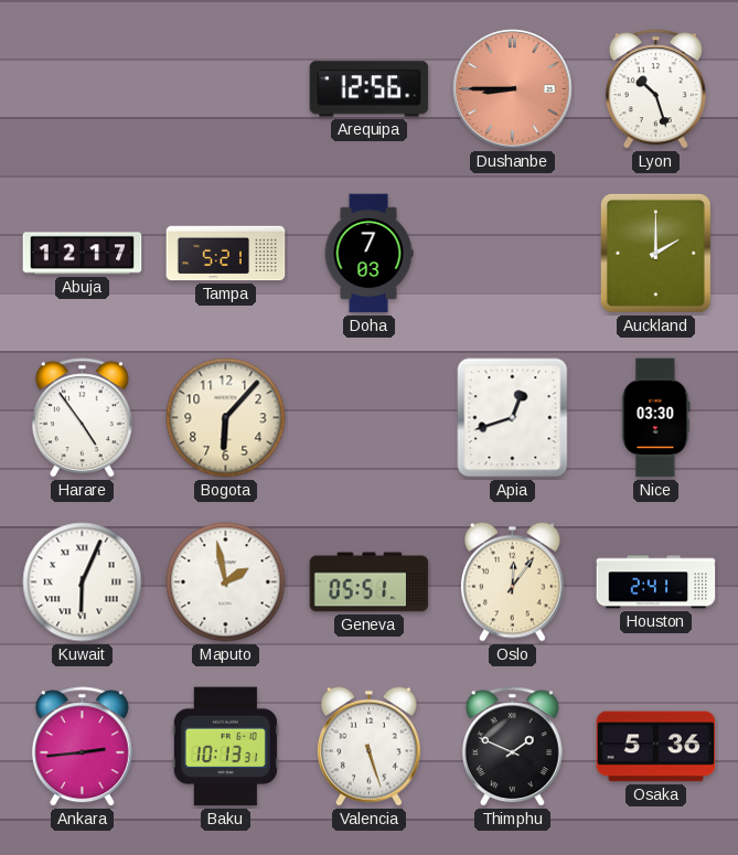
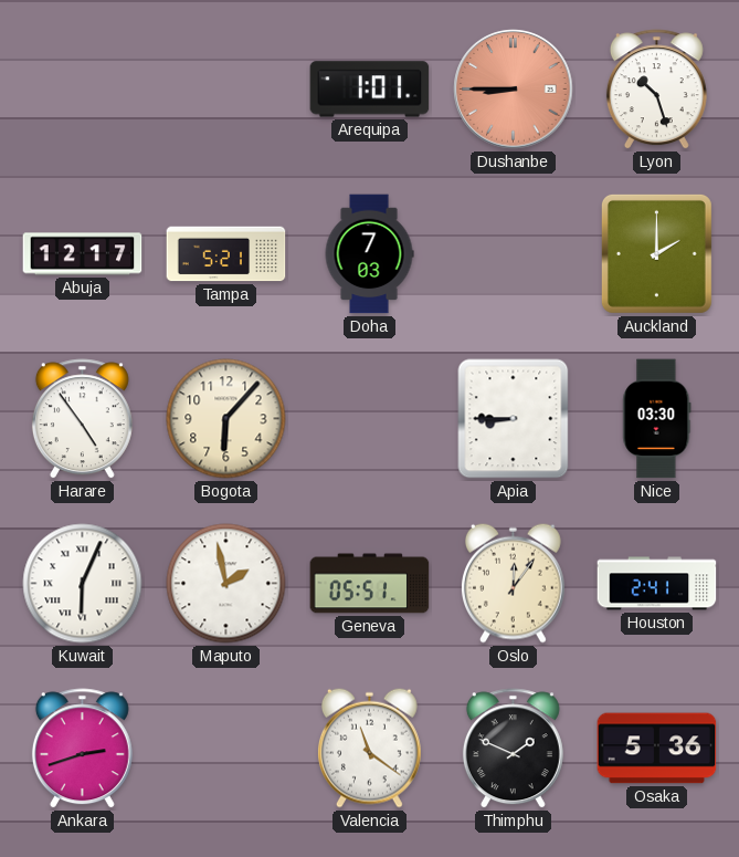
Arequipa: 12:56 -> 1:01 (370, 90)
Apia: 12:42 -> 8:45 (514, 419)
Ankara: 2:44 -> 2:42 (82, 749)
Baku: 10:13 -> none (225, 747)
Valencia: 5:27 -> 11:21 (369, 748)
